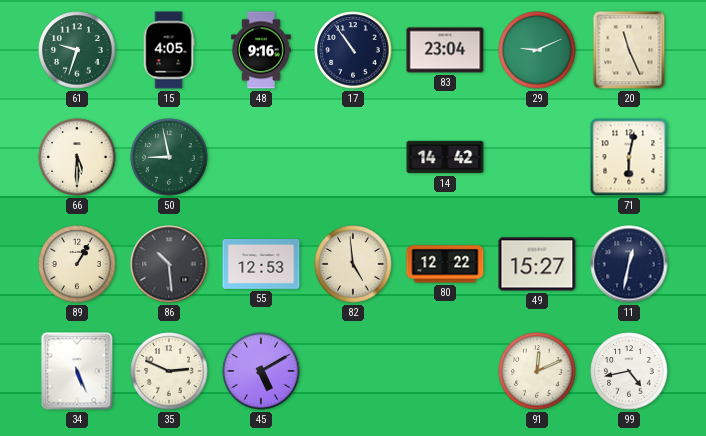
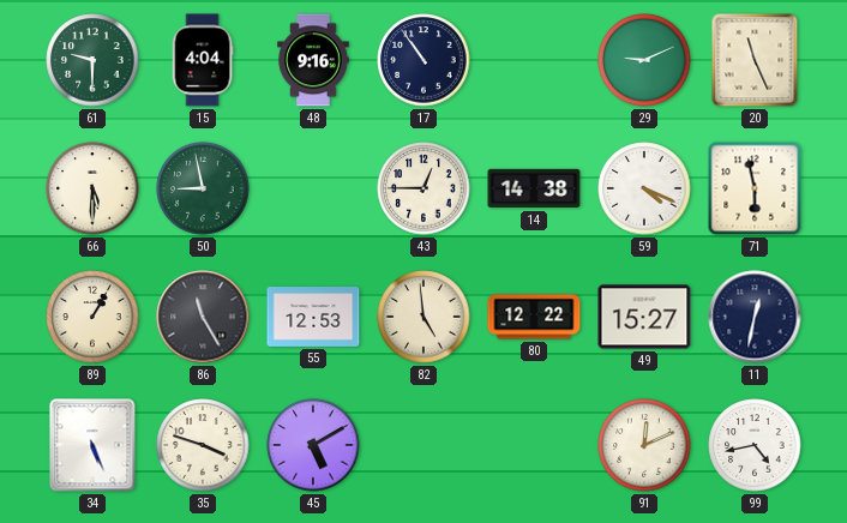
61: 9:33 -> 9:30 (92, 60)
15: 4:05 -> 4:04 (203, 60)
83: 23:04 -> none (445, 50)
43: none -> 12:45 (423, 188)
14: 14:42 -> 14:38 (534, 188)
59: none -> 4:19 (644, 188)
71: 6:02 -> 5:58 (755, 188)
86: 10:29 -> 11:25 (203, 317)
35: 2:49 -> 3:48 (203, 445)
